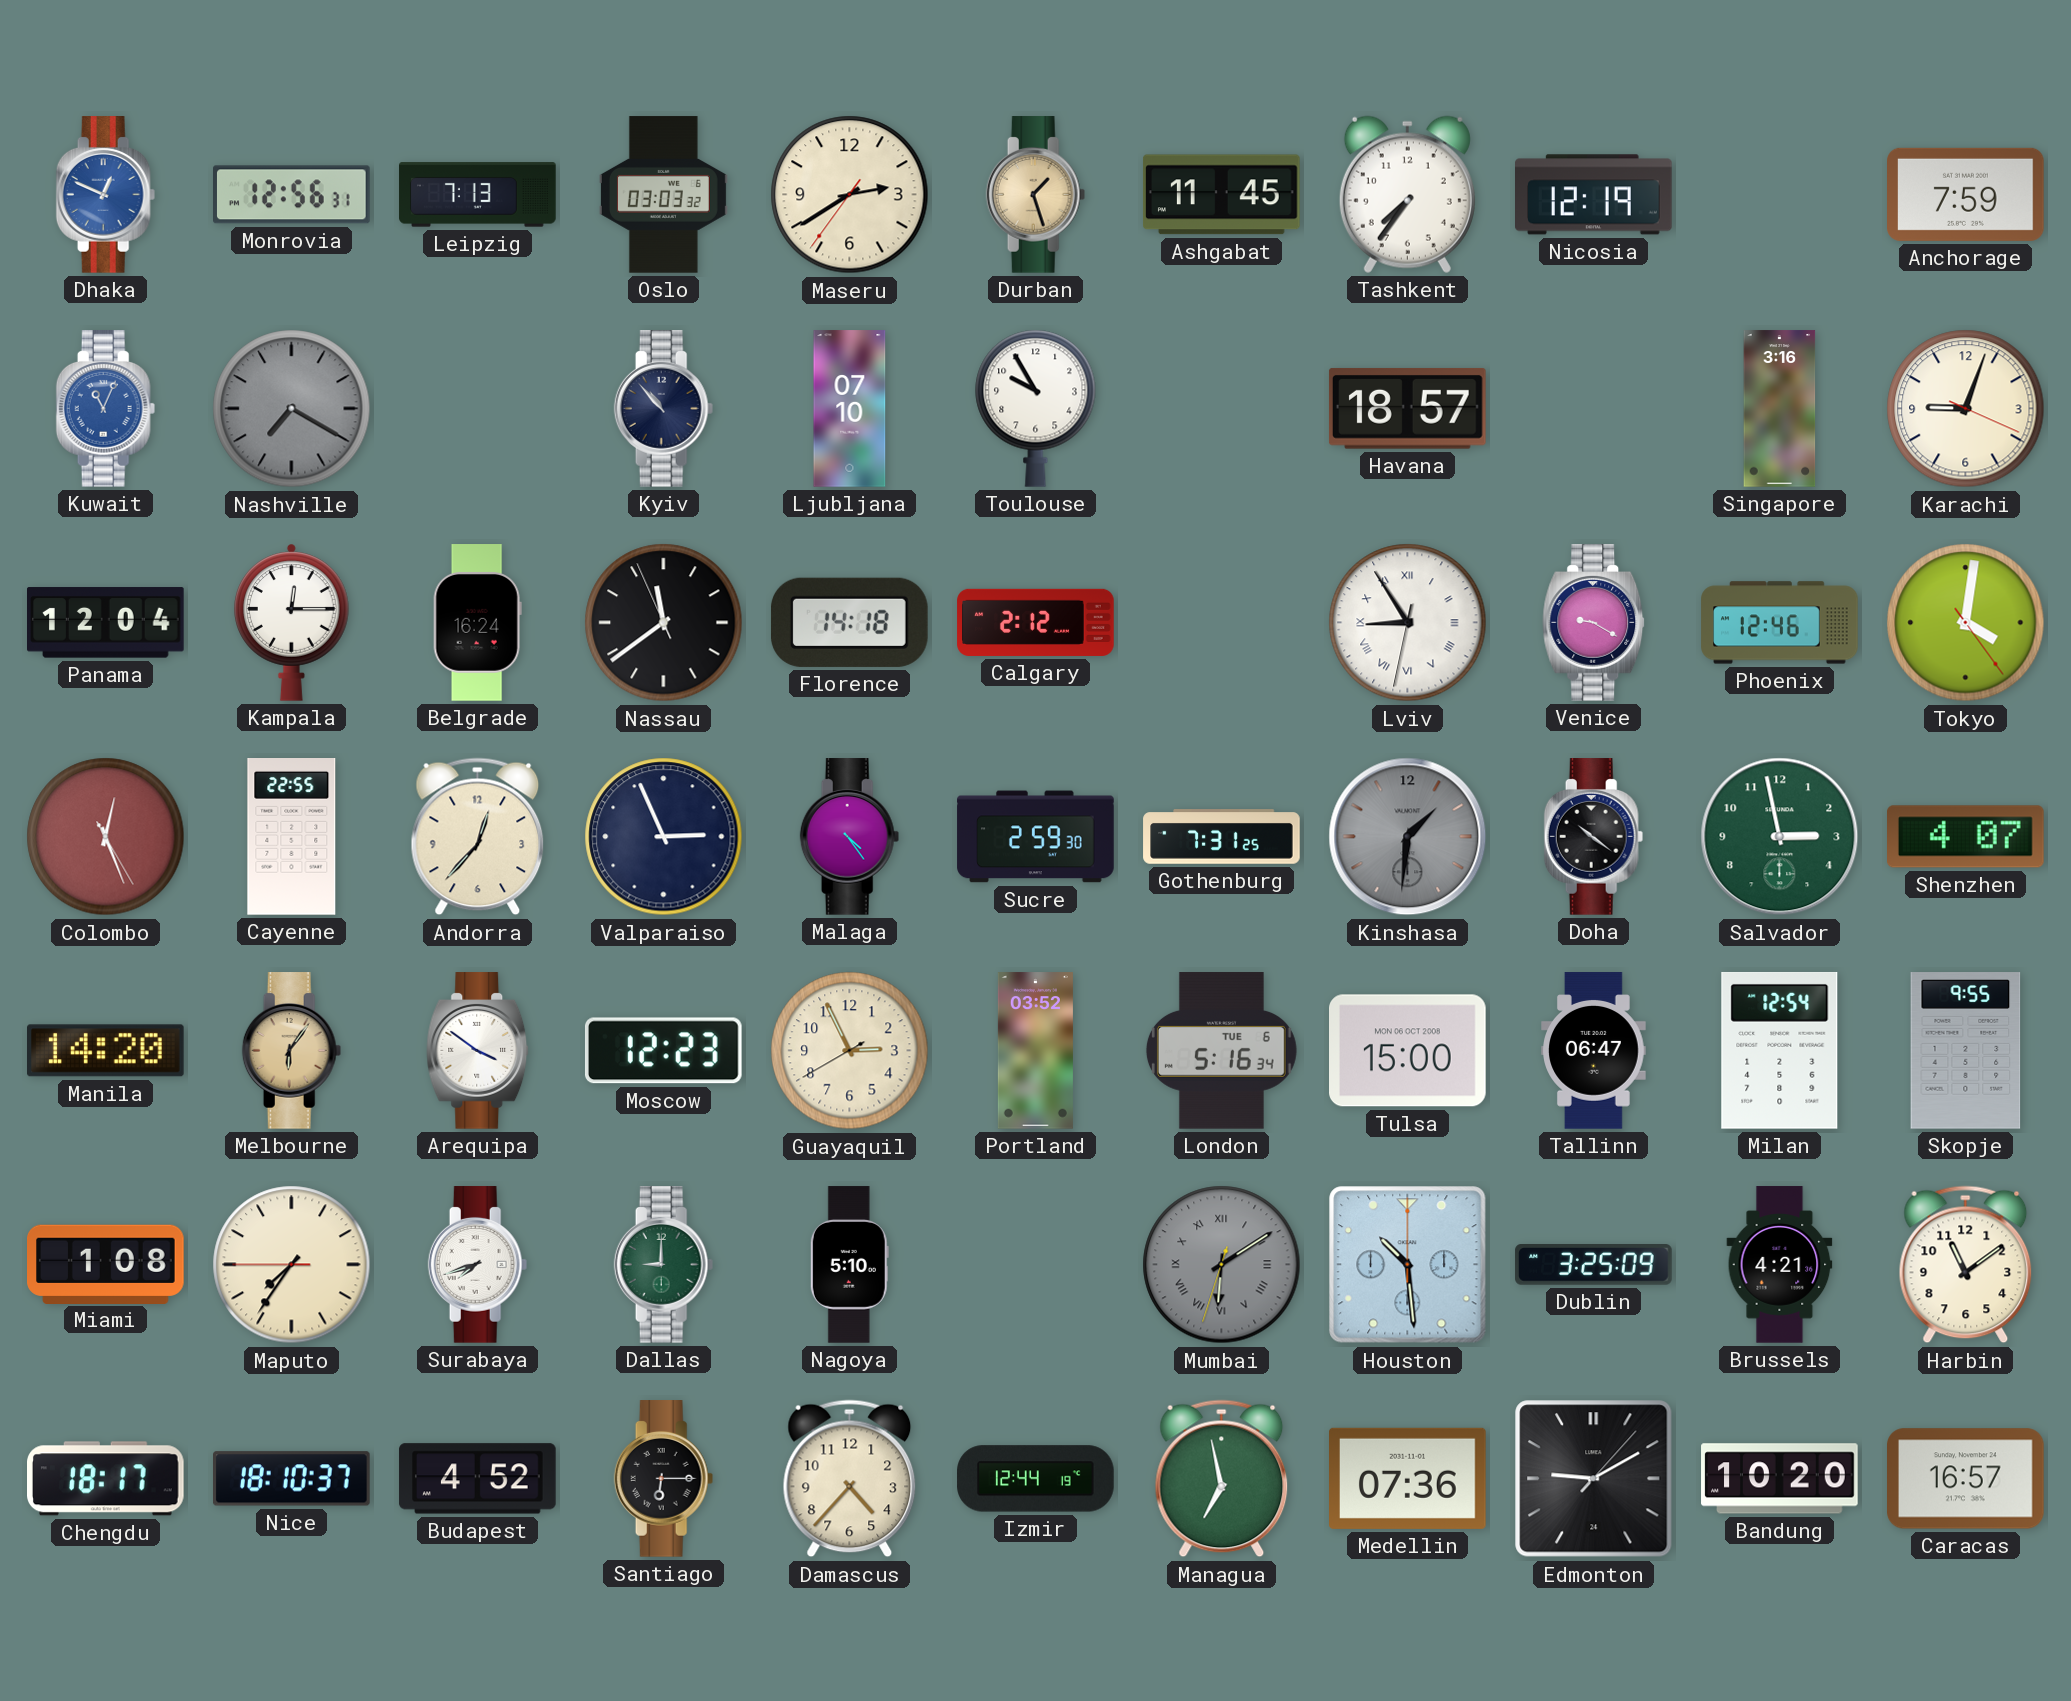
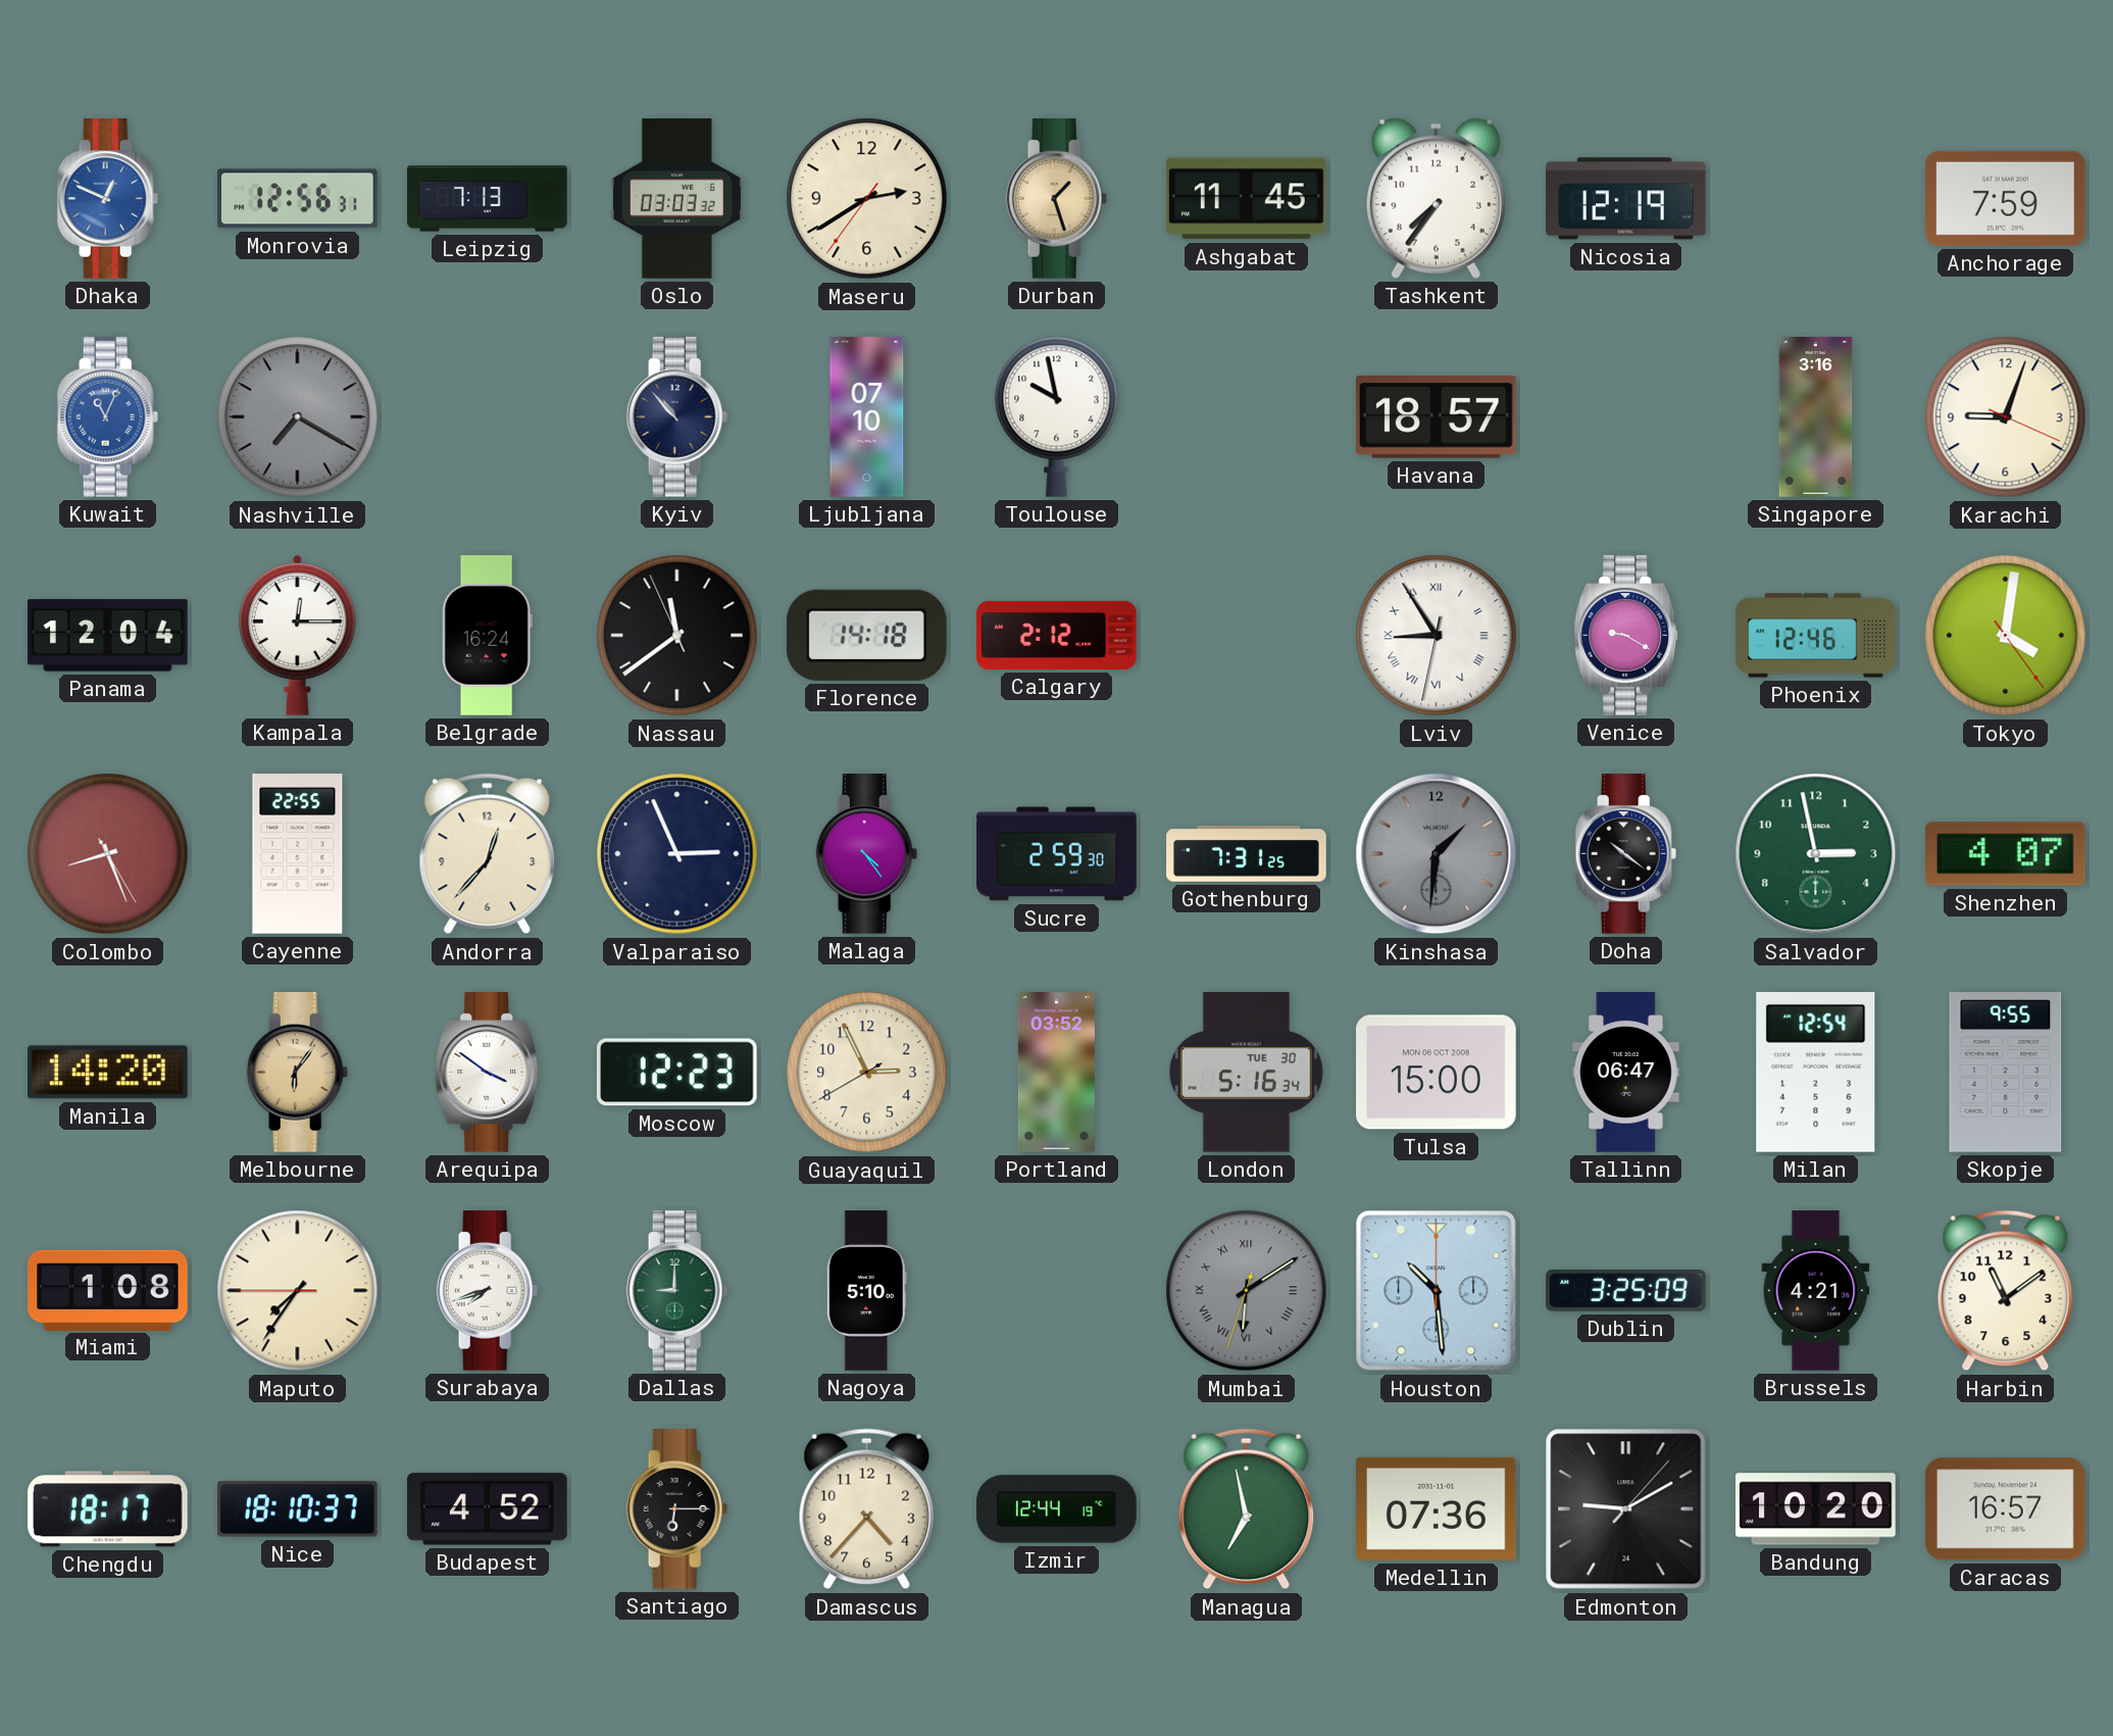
Toulouse: 9:55 -> 9:58 (1057, 416)
Colombo: 12:26 -> 8:26 (108, 854)
London date: TUE 6 -> TUE 30 (1246, 1073)
